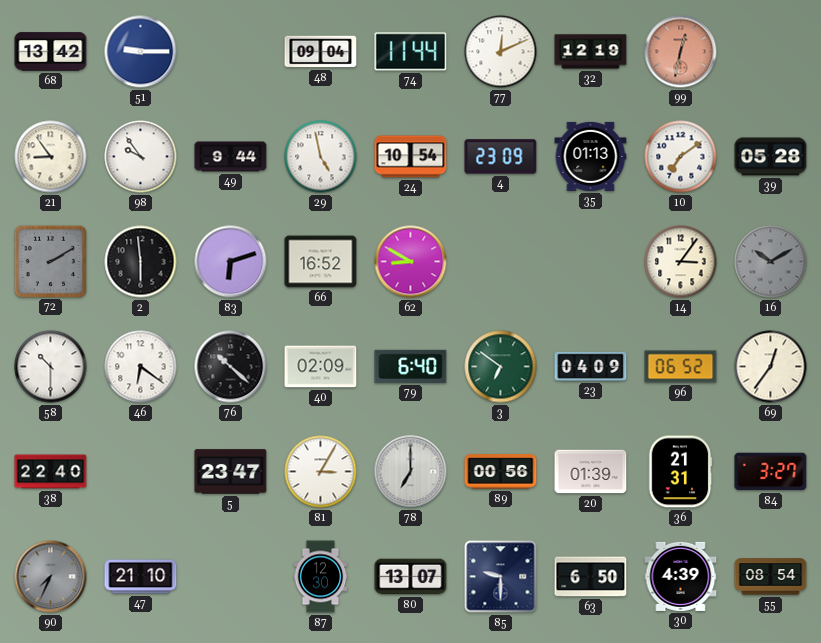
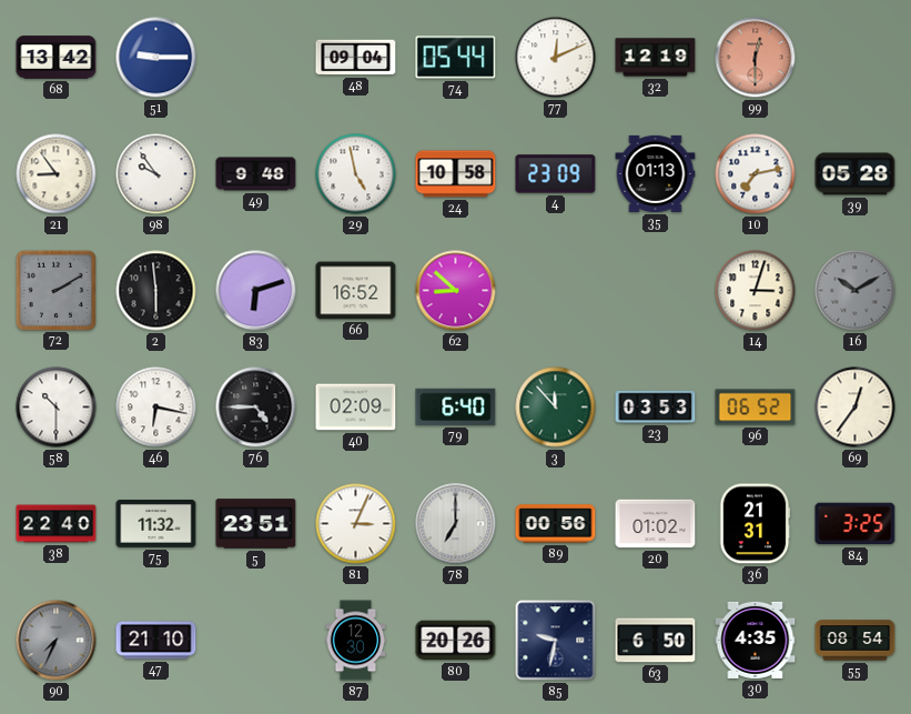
74: 11:44 -> 05:44 (456, 58)
99: 12:32 -> 12:30 (756, 58)
49: 9:44 -> 9:48 (256, 174)
24: 10:54 -> 10:58 (456, 174)
10: 7:09 -> 7:13 (756, 174)
62: 8:50 -> 8:52 (456, 291)
14: 3:06 -> 3:03 (756, 291)
46: 6:21 -> 6:17 (156, 408)
76: 10:22 -> 4:45 (256, 408)
3: 6:51 -> 11:53 (556, 408)
23: 04:09 -> 03:53 (656, 406)
75: none -> 11:32 (156, 523)
5: 23:47 -> 23:51 (256, 524)
81: 3:05 -> 3:04 (356, 524)
20: 01:39 -> 01:02 (656, 524)
84: 3:27 -> 3:25 (856, 524)
80: 13:07 -> 20:26 (456, 641)
85: 9:30 -> 9:32 (556, 641)
30: 4:39 -> 4:35 (756, 640)
